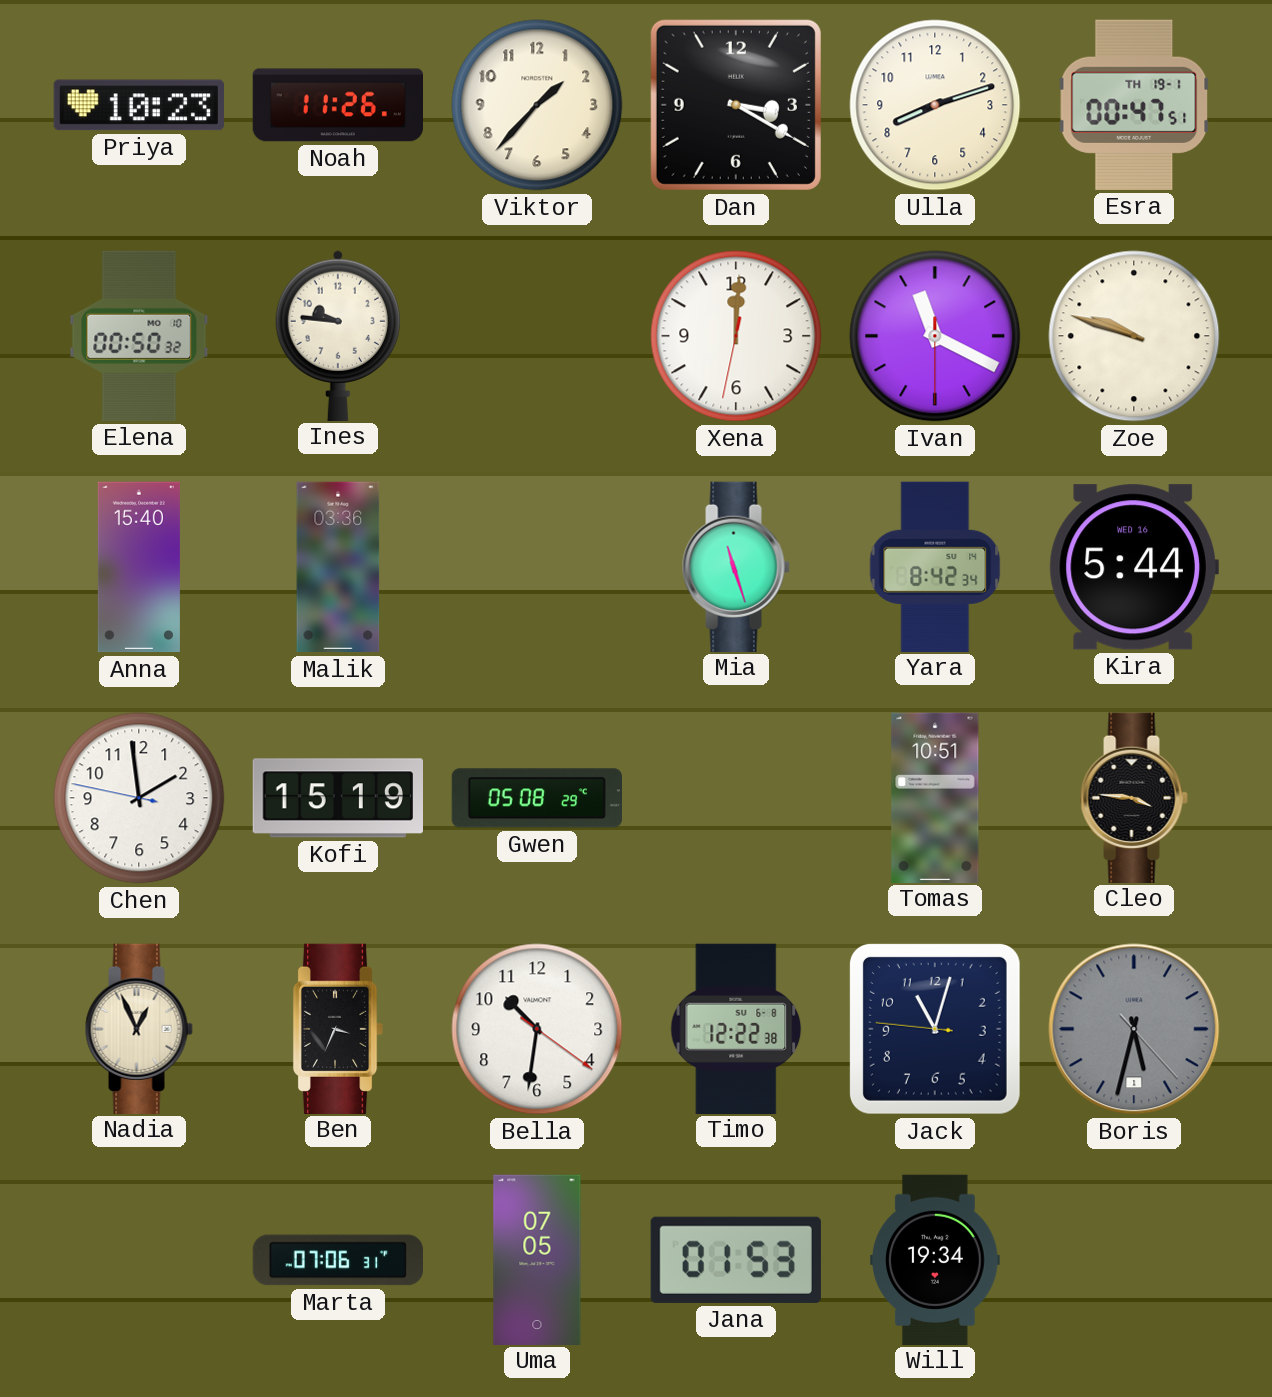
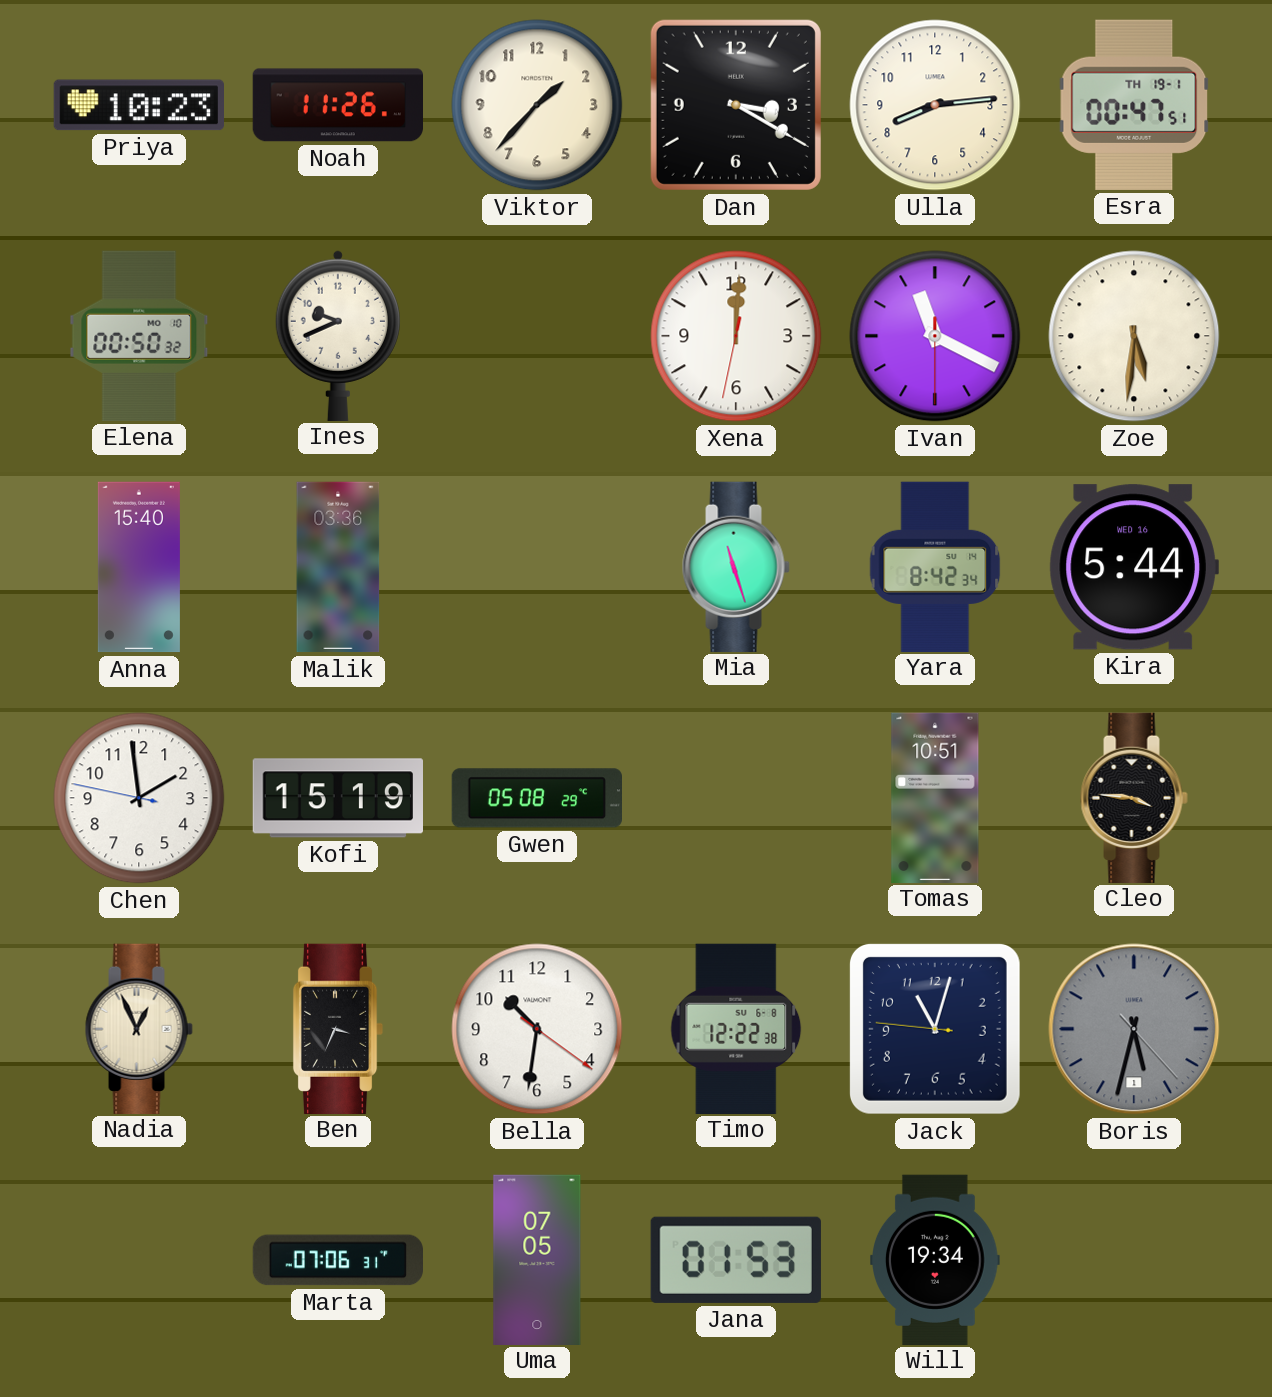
Ulla: 8:12 -> 8:14 (935, 105)
Ines: 9:46 -> 9:41 (338, 335)
Zoe: 9:48 -> 5:31 (1134, 336)
